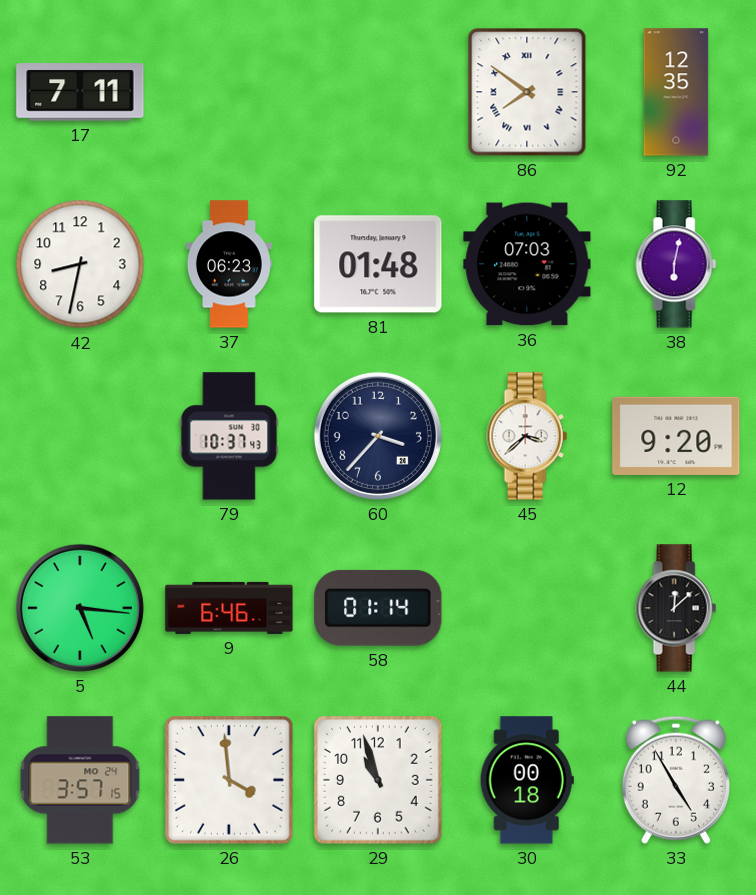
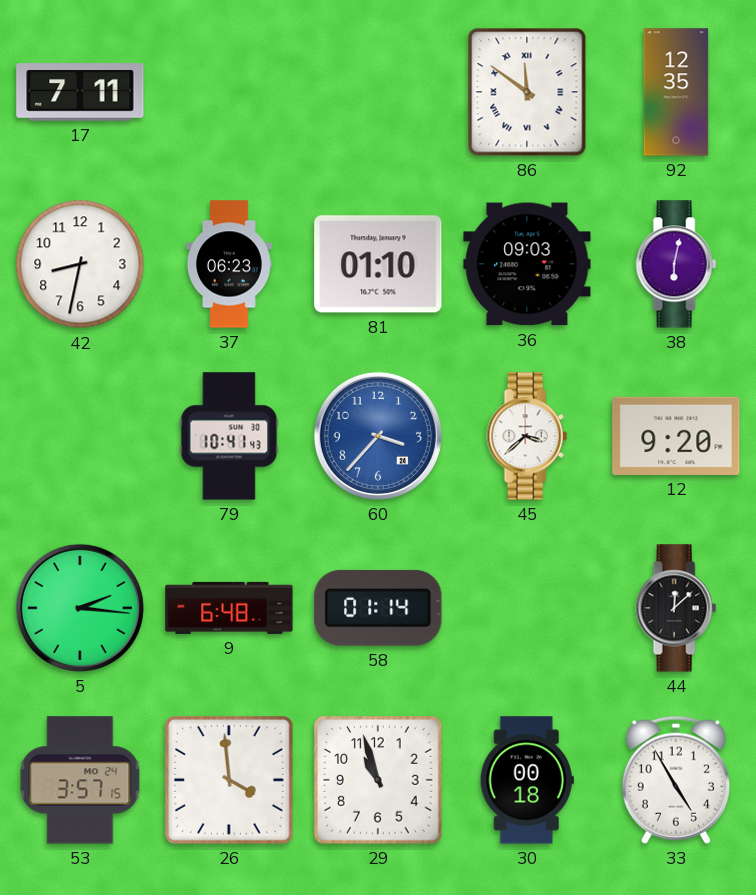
86: 7:51 -> 11:51 (527, 92)
81: 01:48 -> 01:10 (378, 264)
36: 07:03 -> 09:03 (527, 264)
79: 10:37 -> 10:41 (229, 436)
60 dial: navy -> blue (378, 436)
5: 5:16 -> 2:16 (80, 608)
9: 6:46 -> 6:48 (229, 608)
